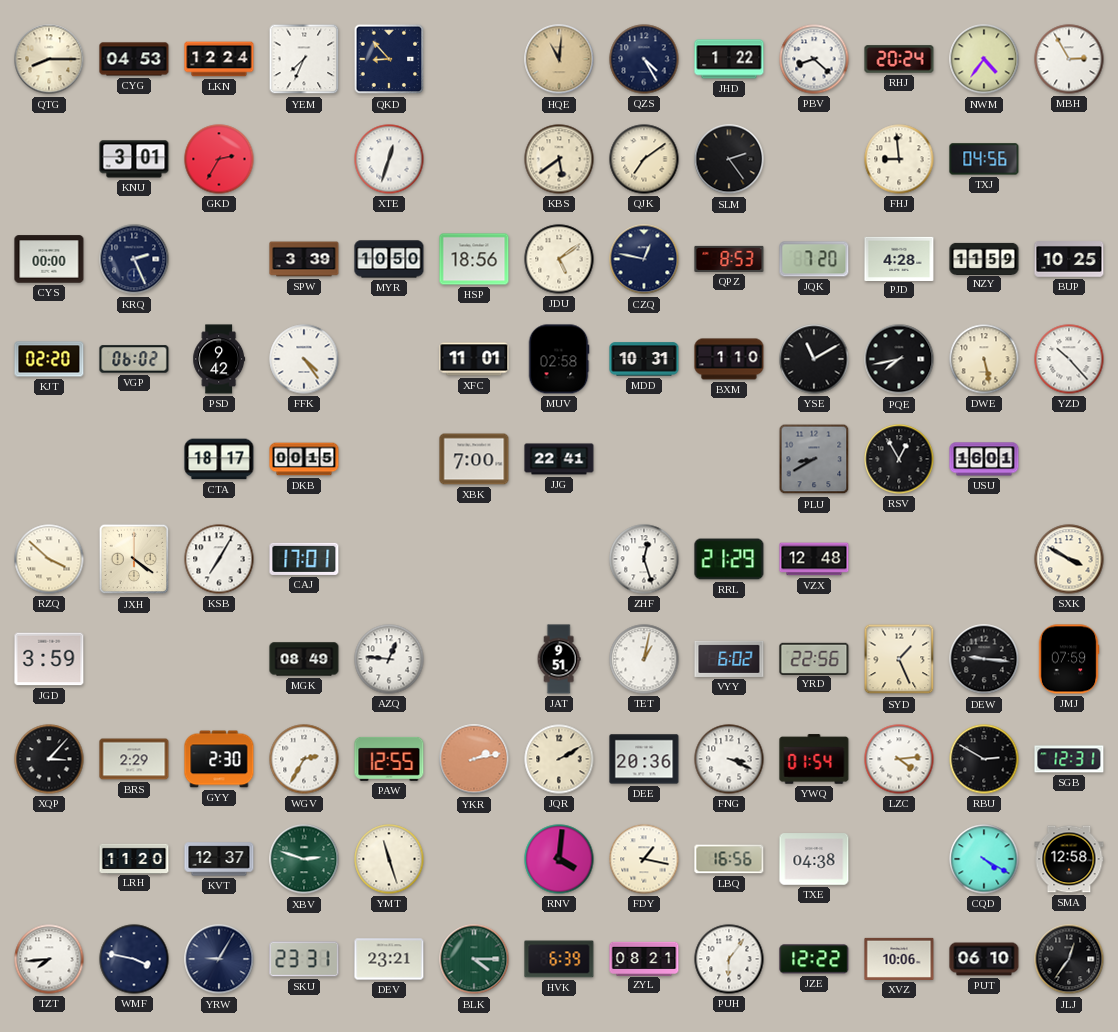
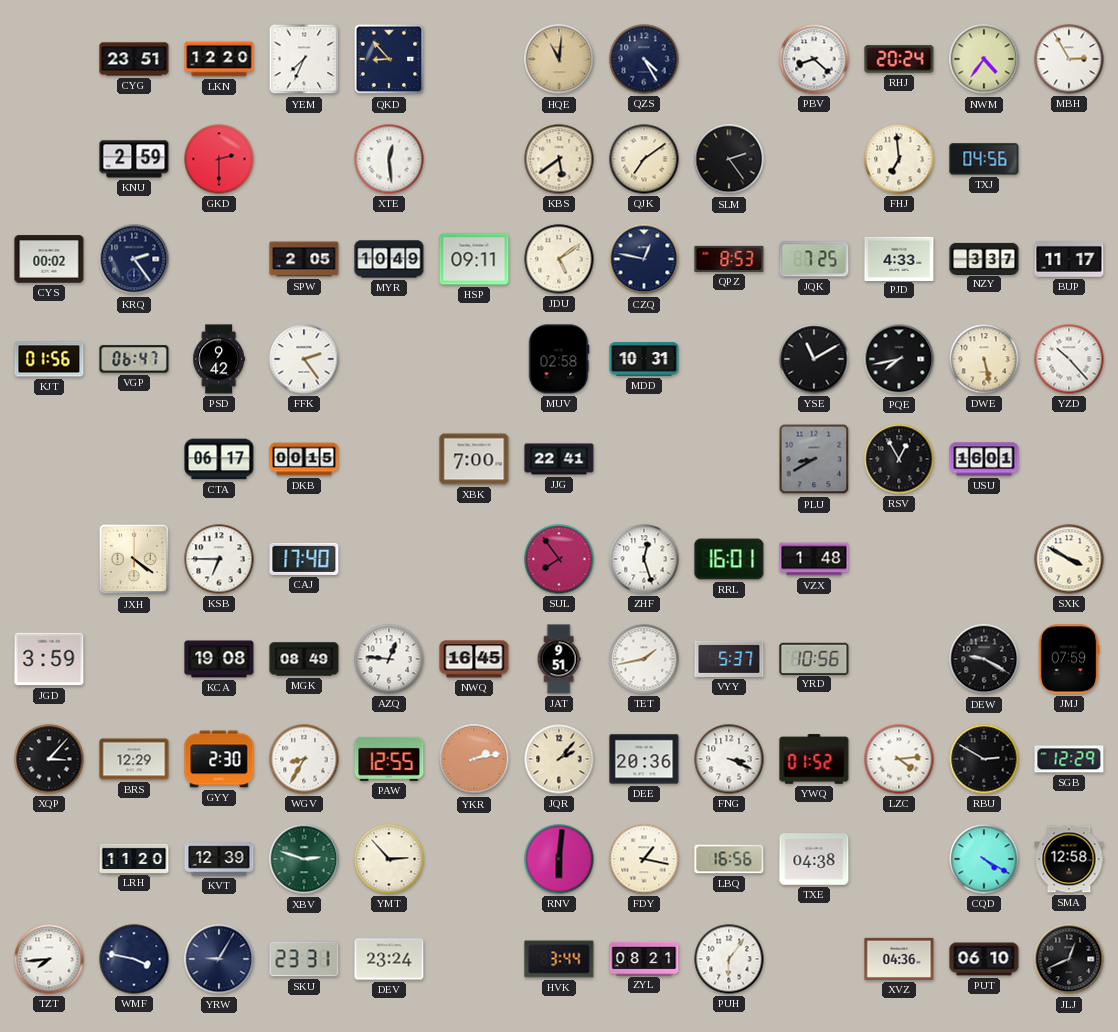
QTG: 8:15 -> none (49, 59)
CYG: 04:53 -> 23:51 (134, 59)
LKN: 12:24 -> 12:20 (219, 59)
JHD: 1:22 -> none (729, 59)
KNU: 3:01 -> 2:59 (134, 159)
GKD: 2:35 -> 2:30 (219, 159)
XTE: 12:33 -> 12:29 (389, 159)
FHJ: 8:59 -> 6:59 (899, 159)
CYS: 00:00 -> 00:02 (49, 259)
KRQ: 2:26 -> 2:24 (134, 259)
SPW: 3:39 -> 2:05 (304, 259)
MYR: 10:50 -> 10:49 (389, 259)
HSP: 18:56 -> 09:11 (474, 259)
JQK: 7:20 -> 7:25 (814, 259)
PJD: 4:28 -> 4:33 (899, 258)
NZY: 11:59 -> 3:37 (984, 258)
BUP: 10:25 -> 11:17 (1069, 259)
KJT: 02:20 -> 01:56 (49, 359)
VGP: 06:02 -> 06:47 (134, 359)
FFK: 4:24 -> 2:24 (304, 359)
XFC: 11:01 -> none (474, 359)
BXM: 1:10 -> none (729, 359)
CTA: 18:17 -> 06:17 (219, 459)
RZQ: 3:52 -> none (49, 559)
KSB: 7:05 -> 6:45 (219, 559)
CAJ: 17:01 -> 17:40 (304, 559)
SUL: none -> 7:54 (559, 559)
RRL: 21:29 -> 16:01 (729, 559)
VZX: 12:48 -> 1:48 (814, 559)
KCA: none -> 19:08 (219, 659)
NWQ: none -> 16:45 (474, 659)
TET: 1:02 -> 1:43 (644, 659)
VYY: 6:02 -> 5:37 (729, 659)
YRD: 22:56 -> 10:56 (814, 658)
SYD: 1:26 -> none (899, 659)
DEW: 9:16 -> 9:20 (984, 659)
BRS: 2:29 -> 12:29 (134, 759)
WGV: 2:35 -> 8:35 (304, 759)
JQR: 2:10 -> 2:07 (559, 759)
YWQ: 01:54 -> 01:52 (814, 759)
SGB: 12:31 -> 12:29 (1069, 759)
KVT: 12:37 -> 12:39 (219, 859)
YMT: 11:27 -> 2:53 (389, 859)
RNV: 4:01 -> 6:01 (559, 859)
DEV: 23:21 -> 23:24 (389, 959)
BLK: 4:15 -> none (474, 959)
HVK: 6:39 -> 3:44 (559, 959)
JZE: 12:22 -> none (814, 959)
XVZ: 10:06 -> 04:36 (899, 959)
JLJ: 12:36 -> 12:41 (1069, 959)
